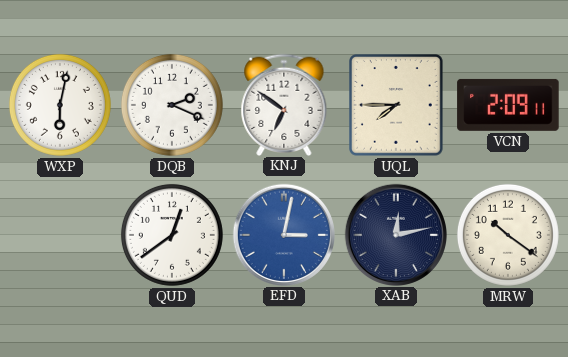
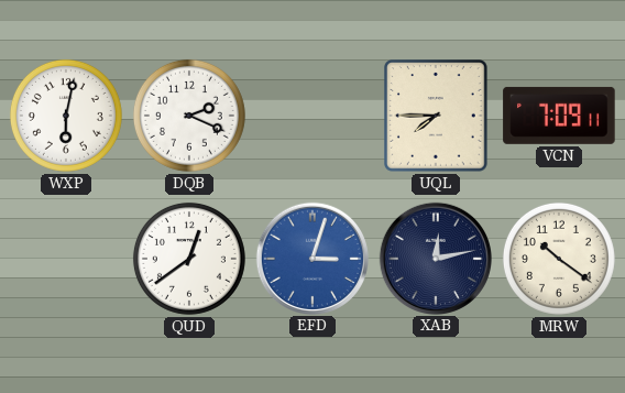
KNJ: 6:51 -> none (284, 104)
VCN: 2:09 -> 7:09 (559, 116)
EFD: 3:02 -> 3:03 (311, 258)
